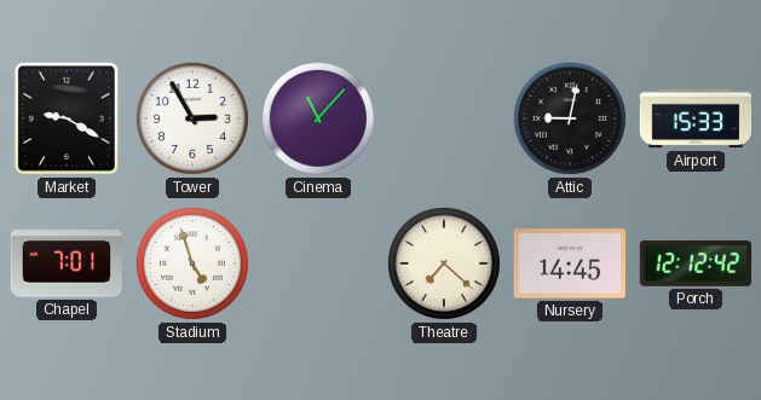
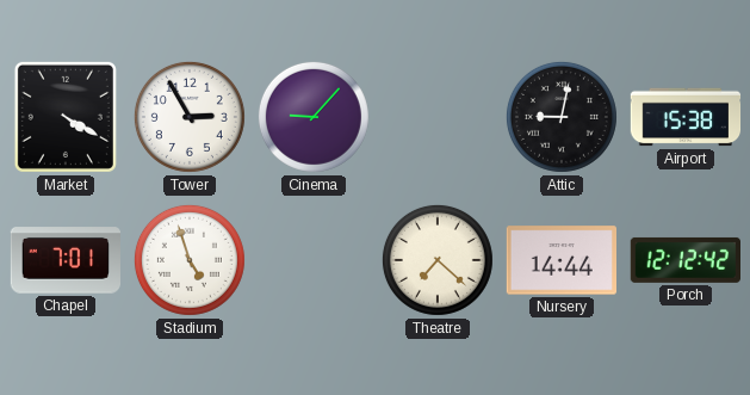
Market: 9:20 -> 4:20 (66, 117)
Cinema: 11:07 -> 9:07 (314, 117)
Airport: 15:33 -> 15:38 (686, 117)
Nursery: 14:45 -> 14:44 (560, 260)
